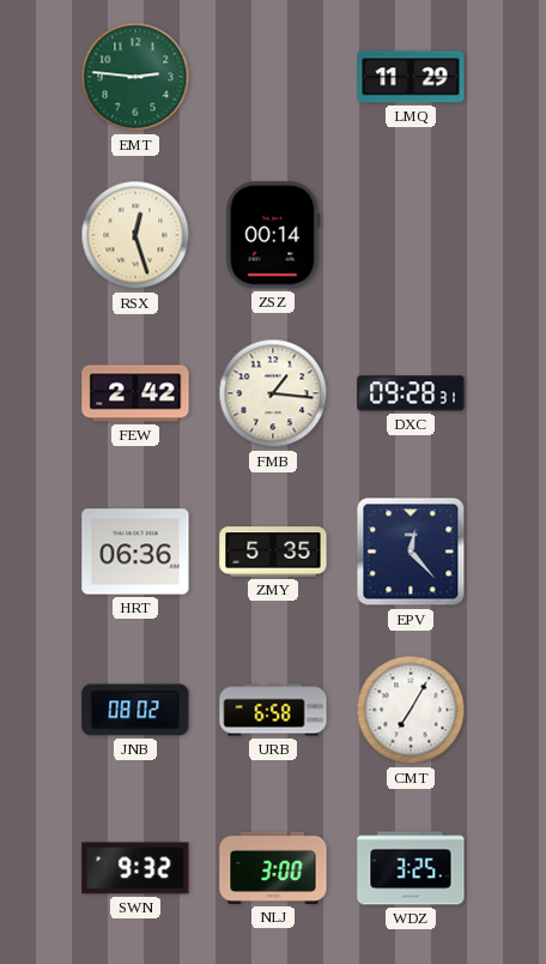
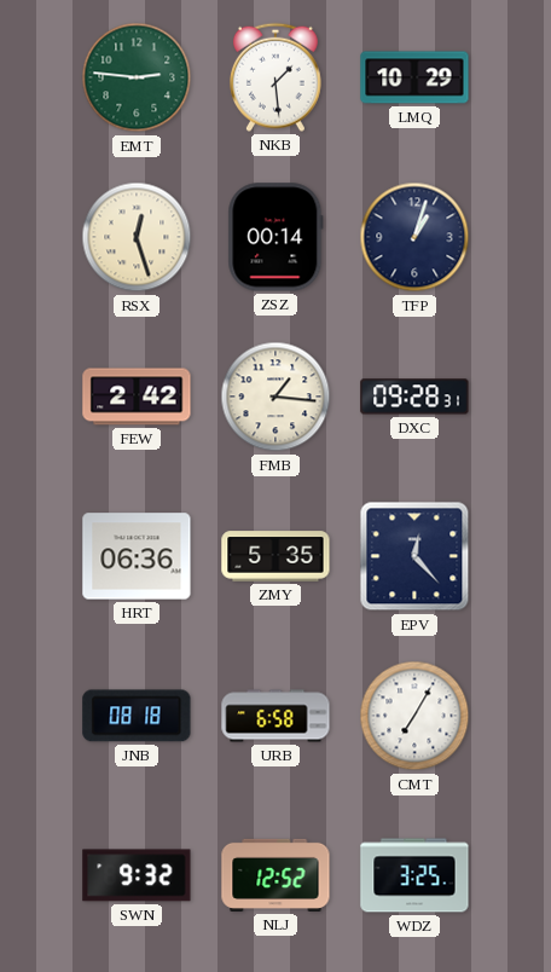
NKB: none -> 1:29 (275, 77)
LMQ: 11:29 -> 10:29 (414, 77)
TFP: none -> 1:03 (414, 237)
JNB: 08:02 -> 08:18 (137, 716)
NLJ: 3:00 -> 12:52 (275, 875)
